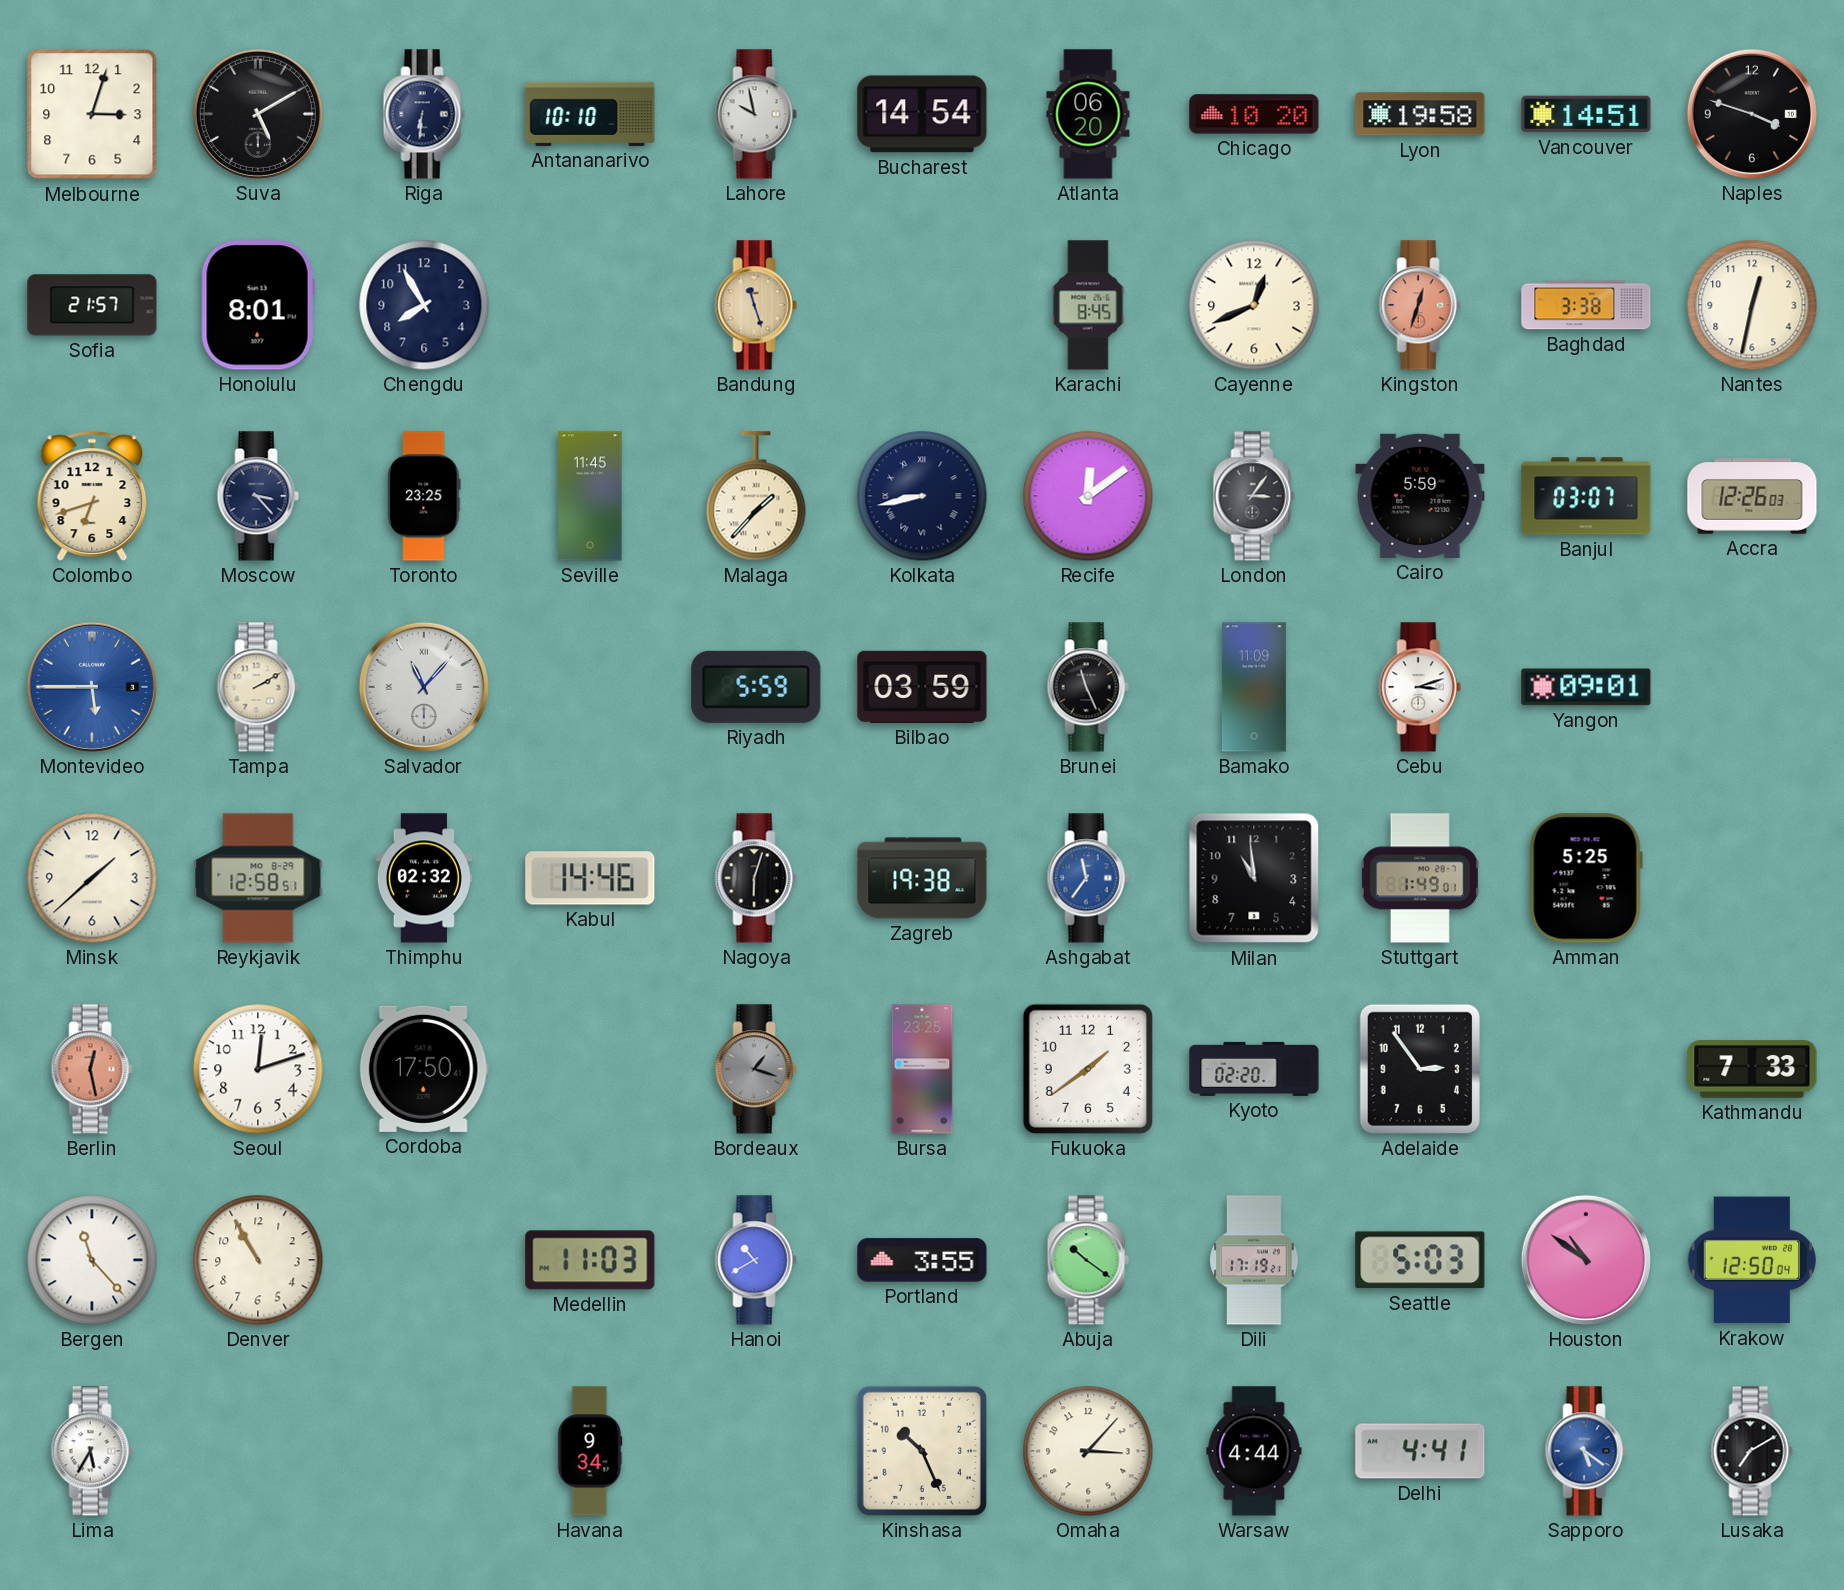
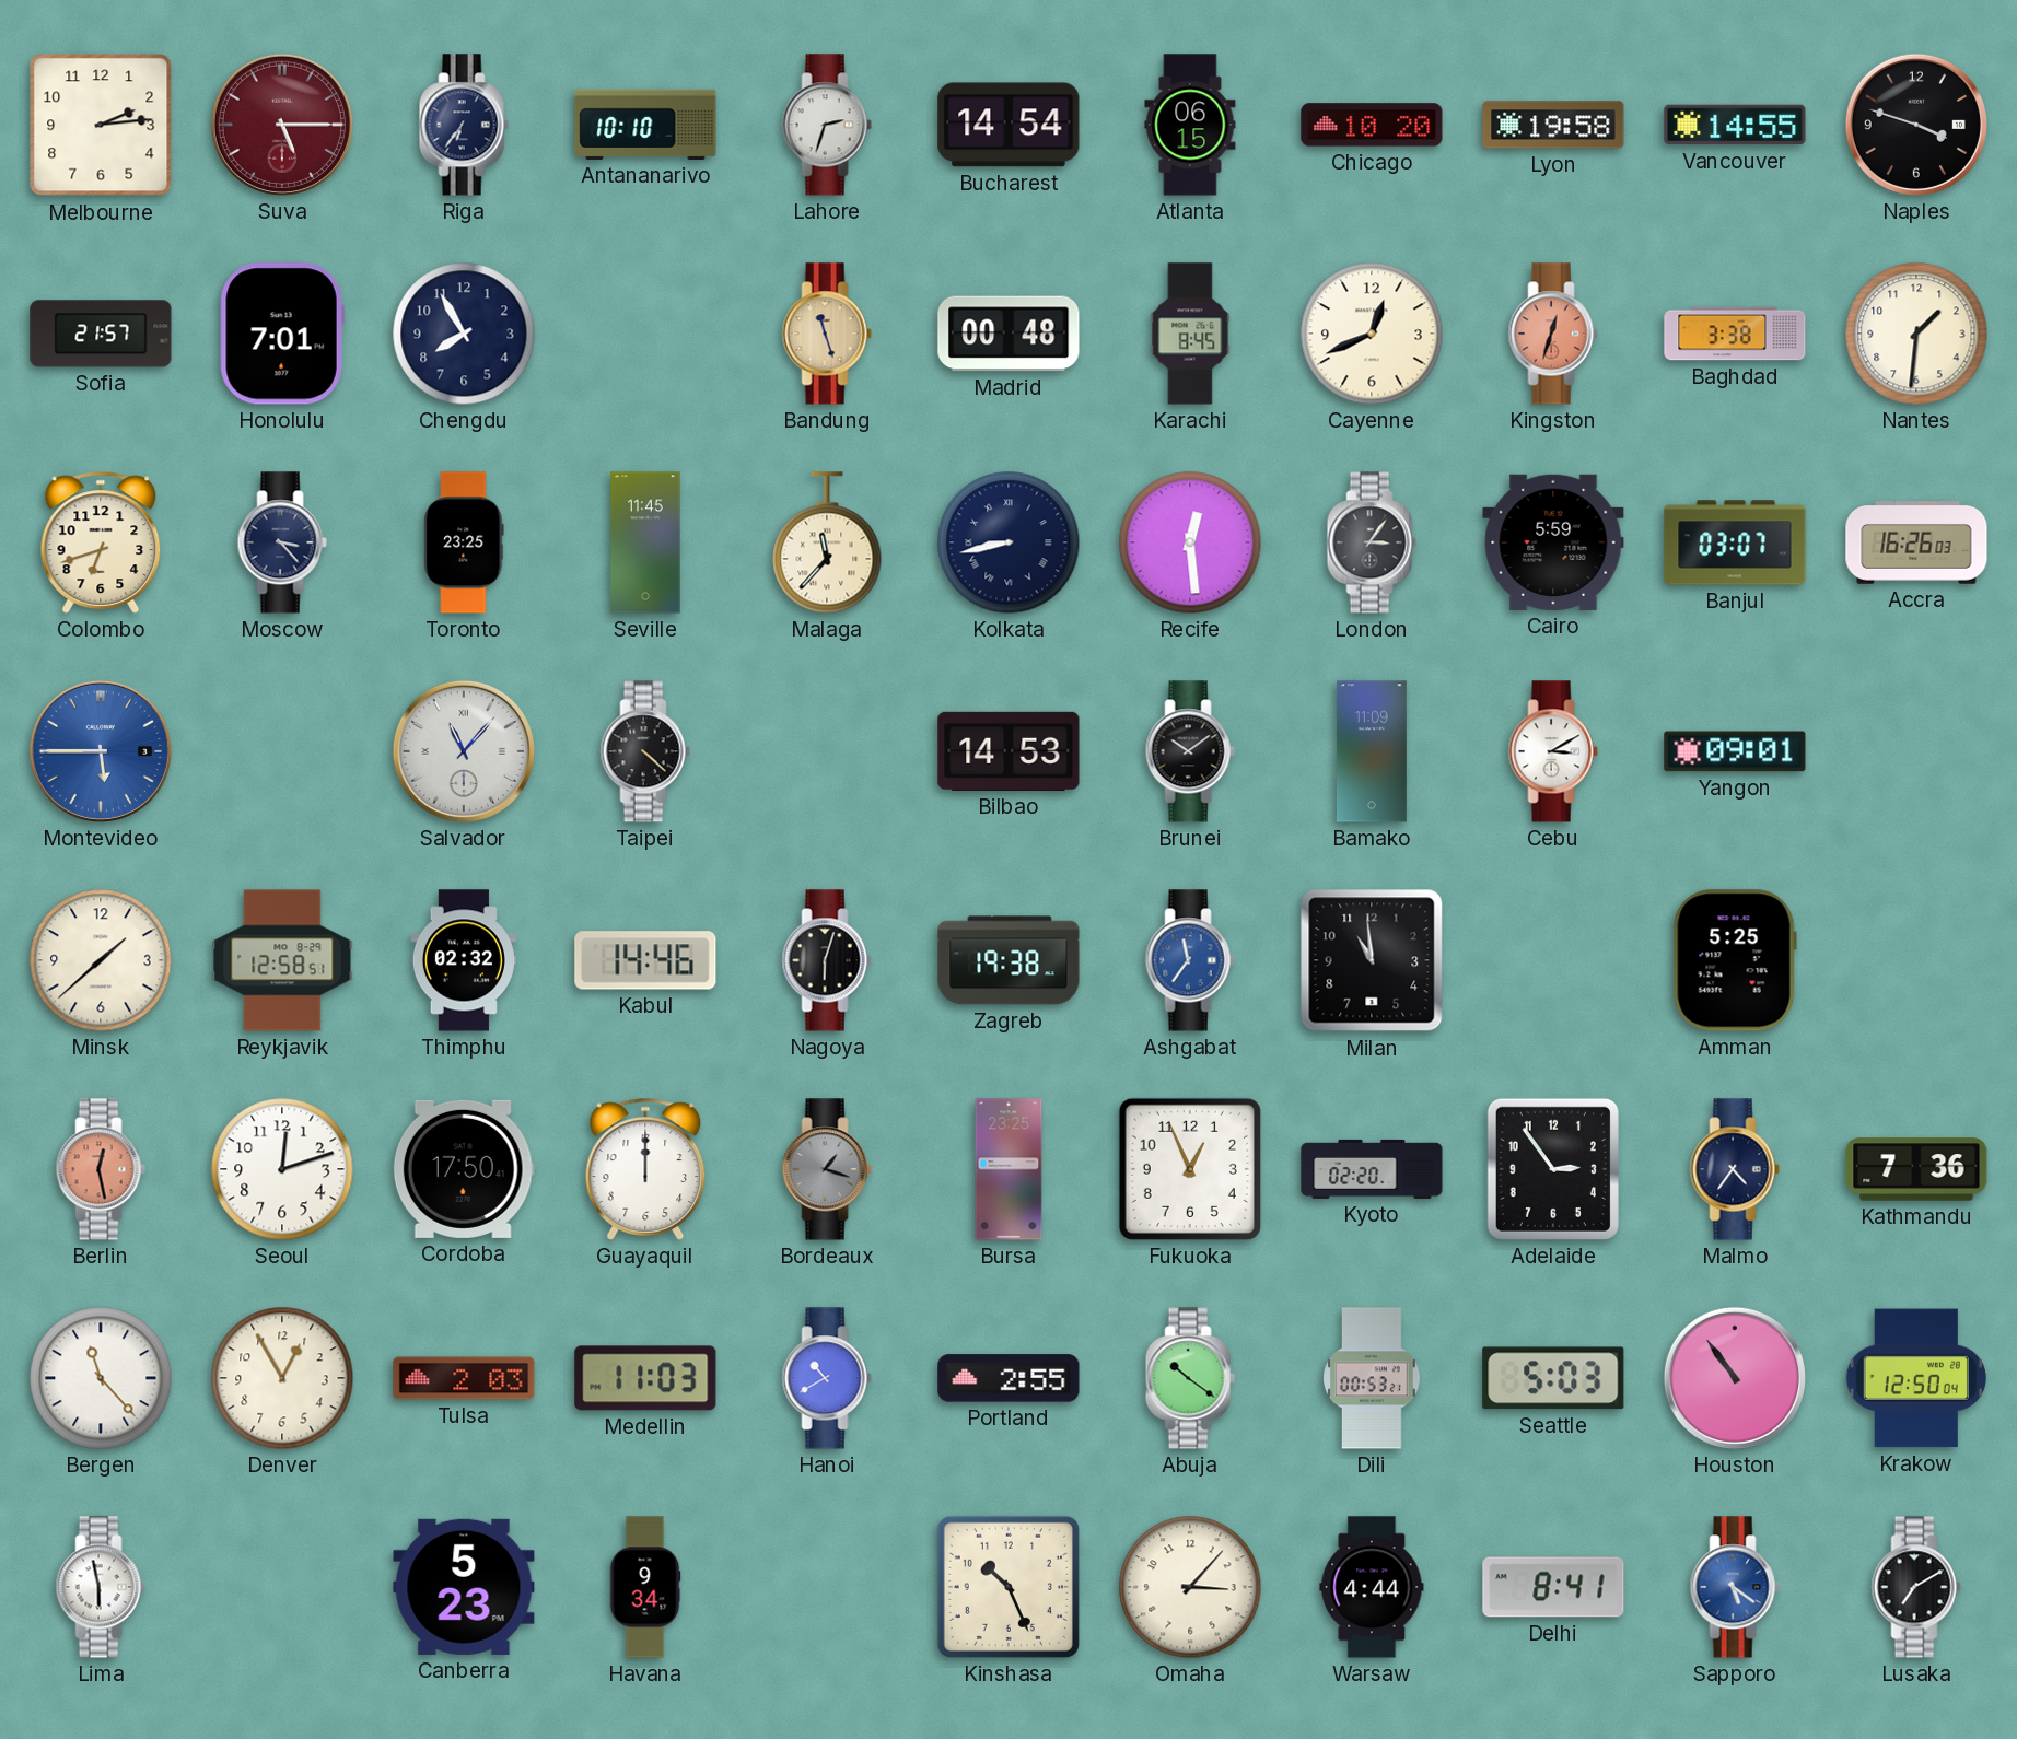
Melbourne: 3:03 -> 2:14 (101, 125)
Suva: 5:10 -> 5:15 (282, 125)
Suva dial: black -> burgundy (282, 125)
Riga: 6:31 -> 6:36 (464, 125)
Lahore: 9:58 -> 2:33 (827, 125)
Atlanta: 06:20 -> 06:15 (1190, 125)
Vancouver: 14:51 -> 14:55 (1735, 125)
Honolulu: 8:01 -> 7:01 (282, 334)
Madrid: none -> 00:48 (1009, 334)
Nantes: 12:32 -> 1:31 (1916, 334)
Malaga: 1:37 -> 11:37 (827, 542)
Recife: 12:09 -> 12:29 (1190, 542)
Accra: 12:26 -> 16:26 (1916, 542)
Tampa: 2:10 -> none (258, 687)
Taipei: none -> 4:22 (645, 751)
Riyadh: 5:59 -> none (756, 687)
Bilbao: 03:59 -> 14:53 (1009, 751)
Brunei: 11:26 -> 10:09 (1190, 751)
Cebu: 3:12 -> 3:10 (1553, 751)
Stuttgart: 1:49 -> none (1420, 878)
Guayaquil: none -> 12:00 (645, 1169)
Fukuoka: 1:39 -> 12:56 (1190, 1169)
Malmo: none -> 4:36 (1735, 1169)
Kathmandu: 7:33 -> 7:36 (1916, 1169)
Denver: 10:55 -> 12:55 (282, 1378)
Tulsa: none -> 2:03 (464, 1378)
Portland: 3:55 -> 2:55 (1009, 1378)
Dili: 17:19 -> 00:53 (1372, 1378)
Houston: 10:51 -> 10:54 (1735, 1378)
Lima: 5:35 -> 5:58 (101, 1587)
Canberra: none -> 5:23 (464, 1587)
Delhi: 4:41 -> 8:41 (1553, 1587)
